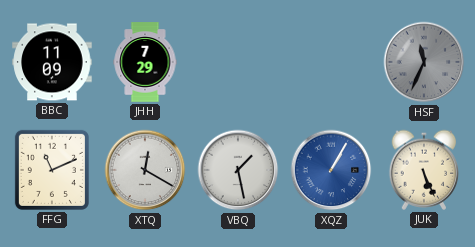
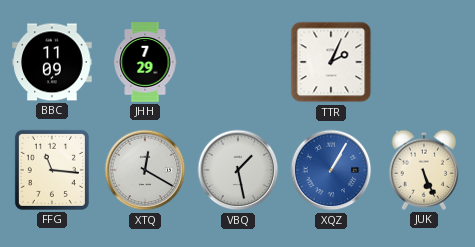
TTR: none -> 2:04 (331, 62)
HSF: 11:34 -> none (424, 62)
FFG: 11:11 -> 11:16 (52, 170)
